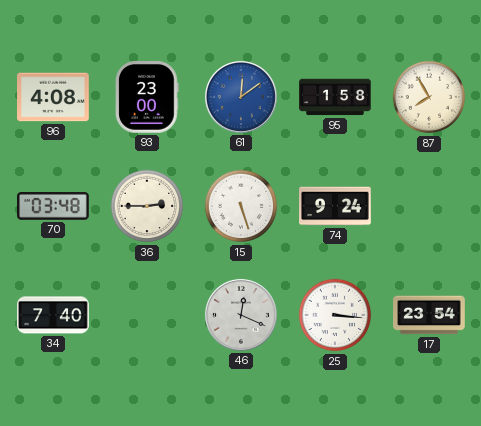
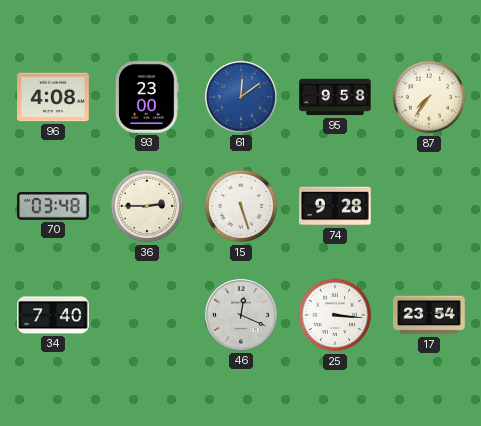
95: 1:58 -> 9:58 (335, 97)
87: 7:55 -> 7:36 (429, 97)
74: 9:24 -> 9:28 (335, 206)
